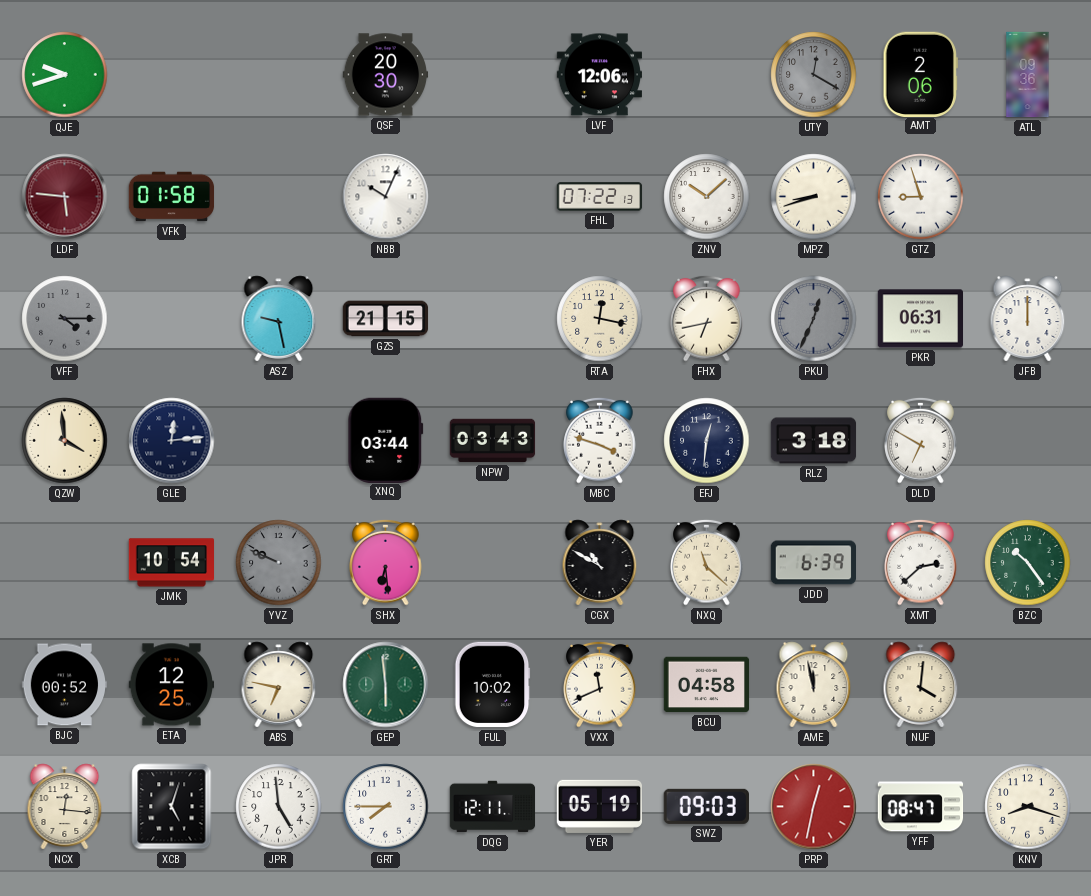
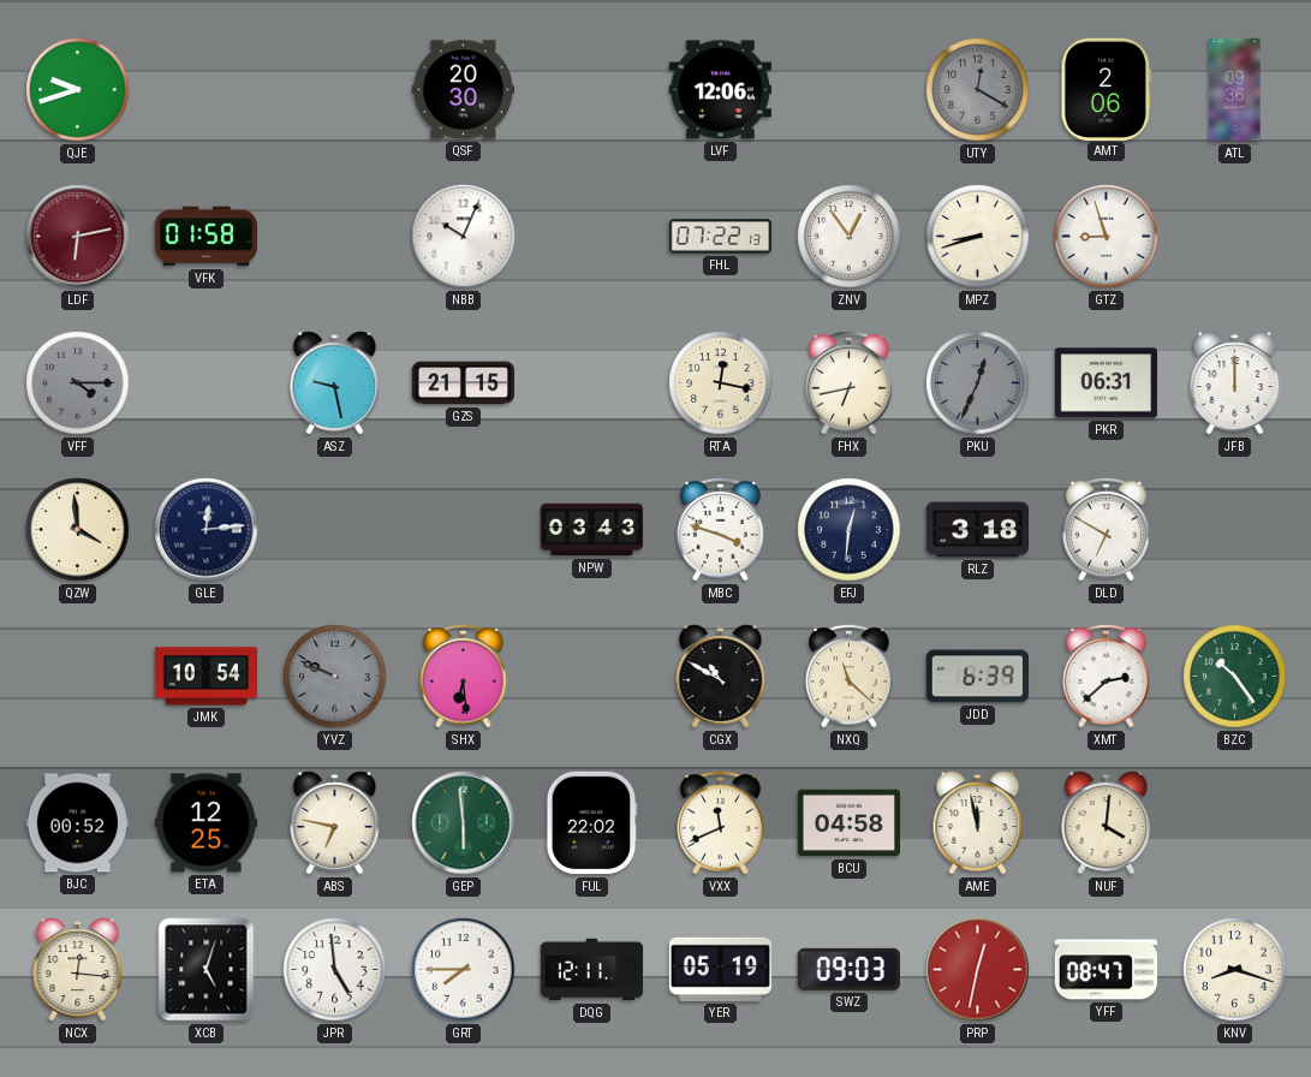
LDF: 5:46 -> 6:13 (78, 237)
ZNV: 10:08 -> 12:54 (850, 237)
XNQ: 03:44 -> none (386, 440)
FUL: 10:02 -> 22:02 (592, 823)
